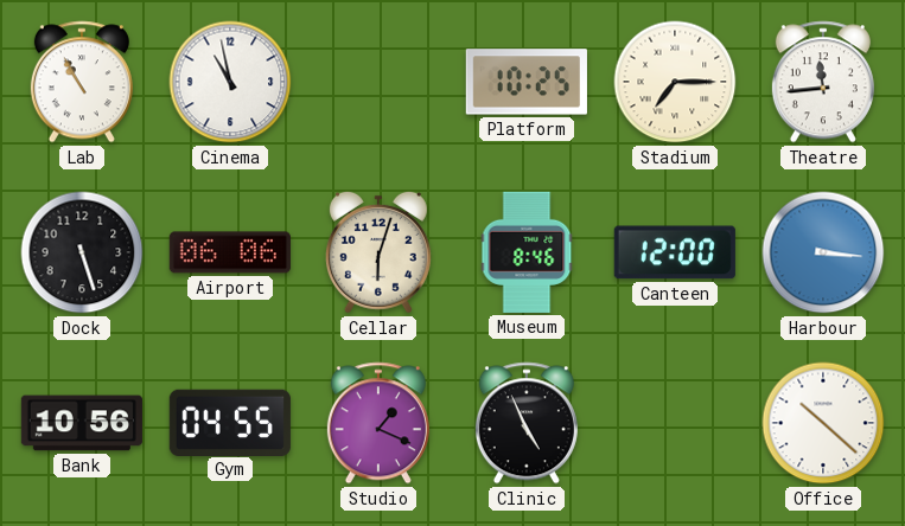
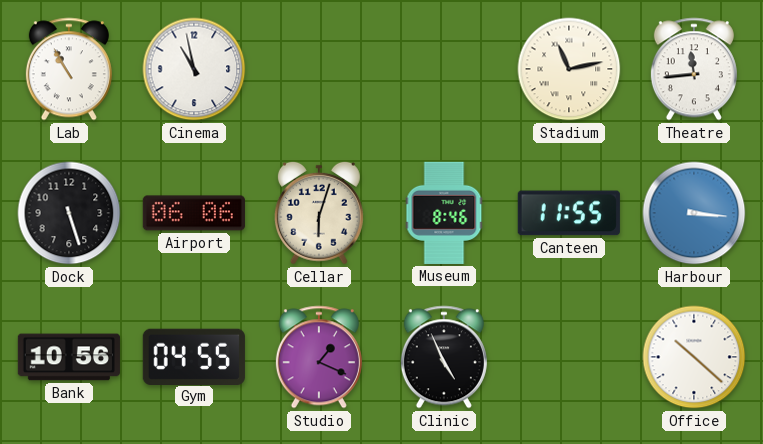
Platform: 10:25 -> none (527, 82)
Stadium: 7:15 -> 11:13 (569, 69)
Canteen: 12:00 -> 11:55 (569, 213)
